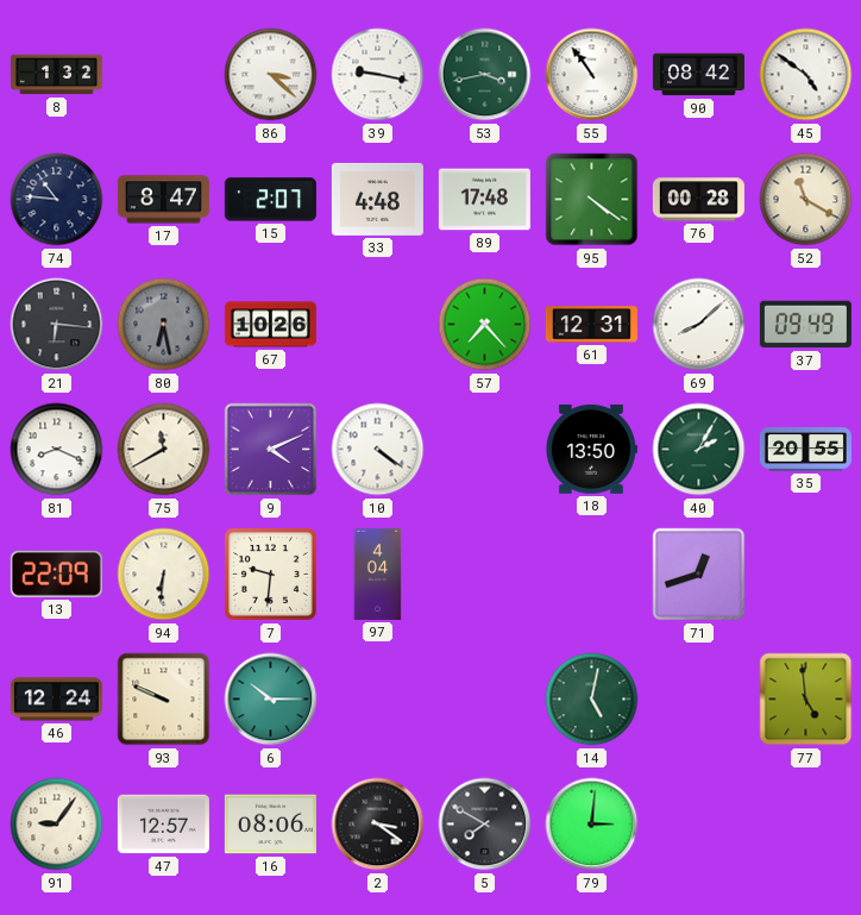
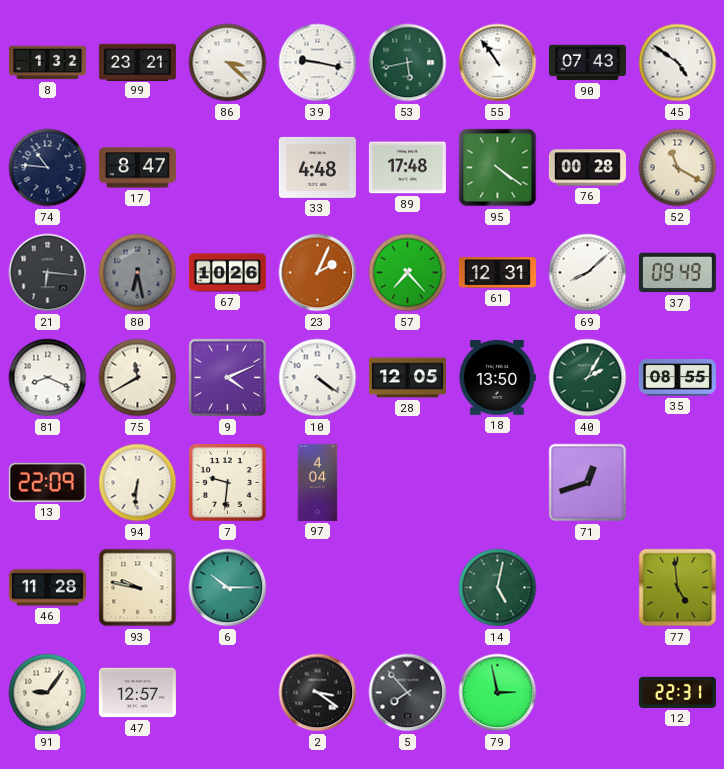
99: none -> 23:21 (137, 62)
53: 3:43 -> 5:43 (408, 63)
90: 08:42 -> 07:43 (587, 63)
15: 2:07 -> none (270, 200)
23: none -> 2:04 (318, 273)
28: none -> 12:05 (407, 378)
35: 20:55 -> 08:55 (677, 378)
46: 12:24 -> 11:28 (47, 588)
93: 9:49 -> 9:47 (138, 588)
16: 08:06 -> none (270, 825)
5: 7:50 -> 7:53 (408, 693)
79: 3:01 -> 2:58 (498, 693)
12: none -> 22:31 (677, 692)
